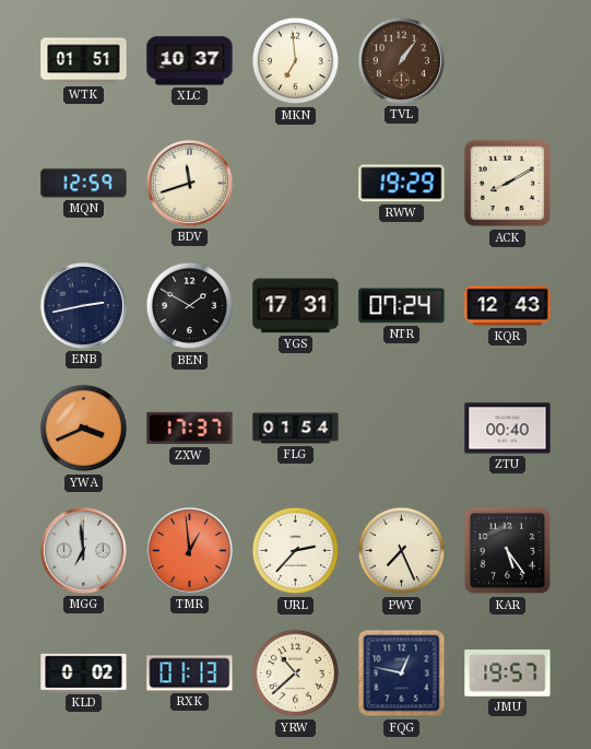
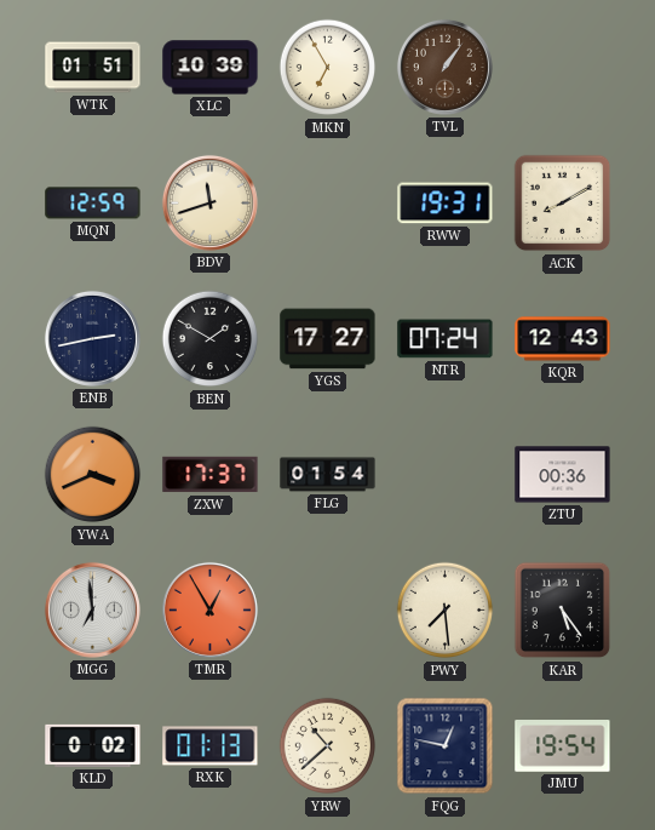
XLC: 10:37 -> 10:39 (211, 68)
MKN: 6:59 -> 6:55 (328, 68)
RWW: 19:29 -> 19:31 (446, 204)
YGS: 17:31 -> 17:27 (328, 339)
ZTU: 00:40 -> 00:36 (563, 475)
TMR: 12:59 -> 12:55 (209, 609)
URL: 2:37 -> none (296, 551)
PWY: 7:26 -> 7:29 (446, 611)
JMU: 19:57 -> 19:54 (563, 746)
